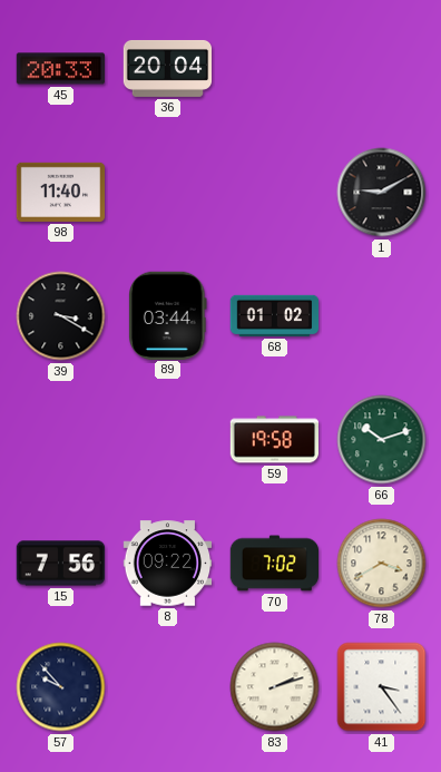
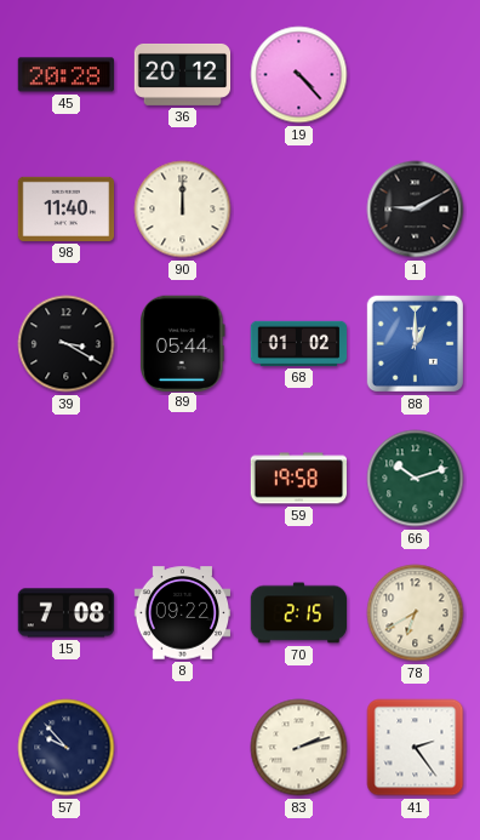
45: 20:33 -> 20:28 (65, 75)
36: 20:04 -> 20:12 (183, 74)
19: none -> 4:23 (299, 75)
90: none -> 12:00 (183, 210)
89: 03:44 -> 05:44 (183, 343)
88: none -> 1:00 (416, 344)
15: 7:56 -> 7:08 (67, 613)
70: 7:02 -> 2:15 (299, 613)
78: 3:40 -> 6:40 (416, 613)
41: 3:24 -> 2:24 (416, 748)
